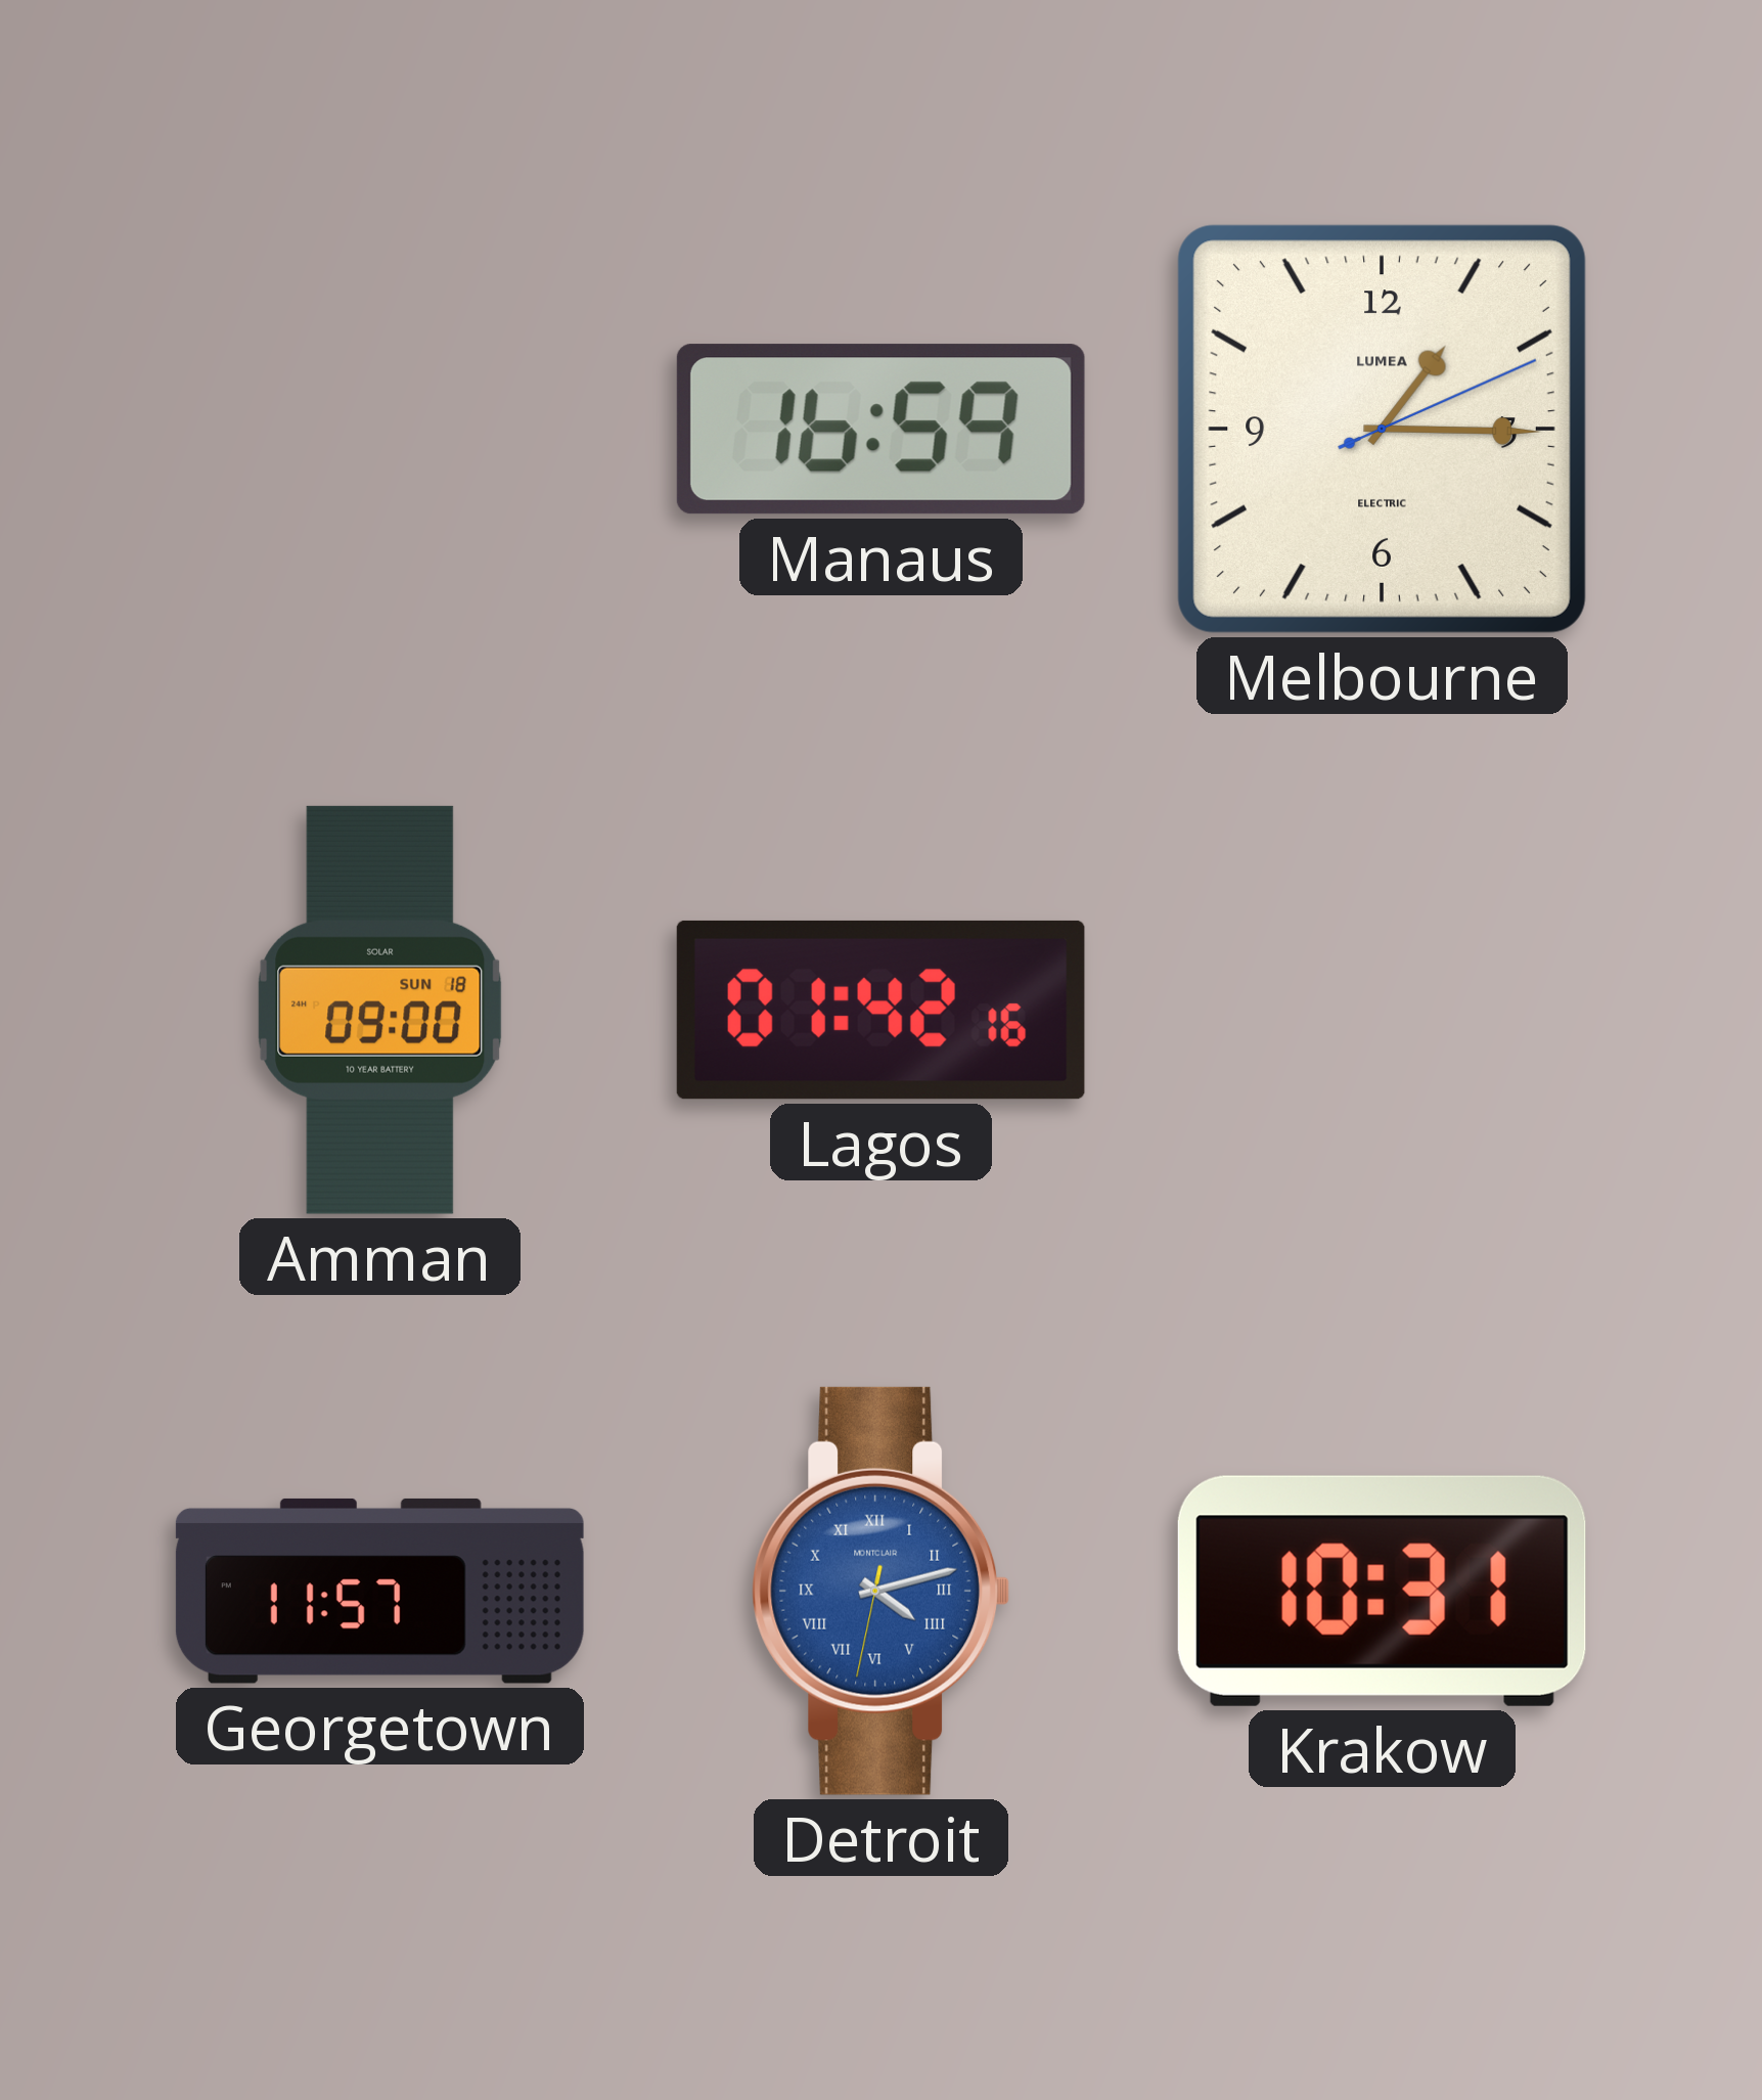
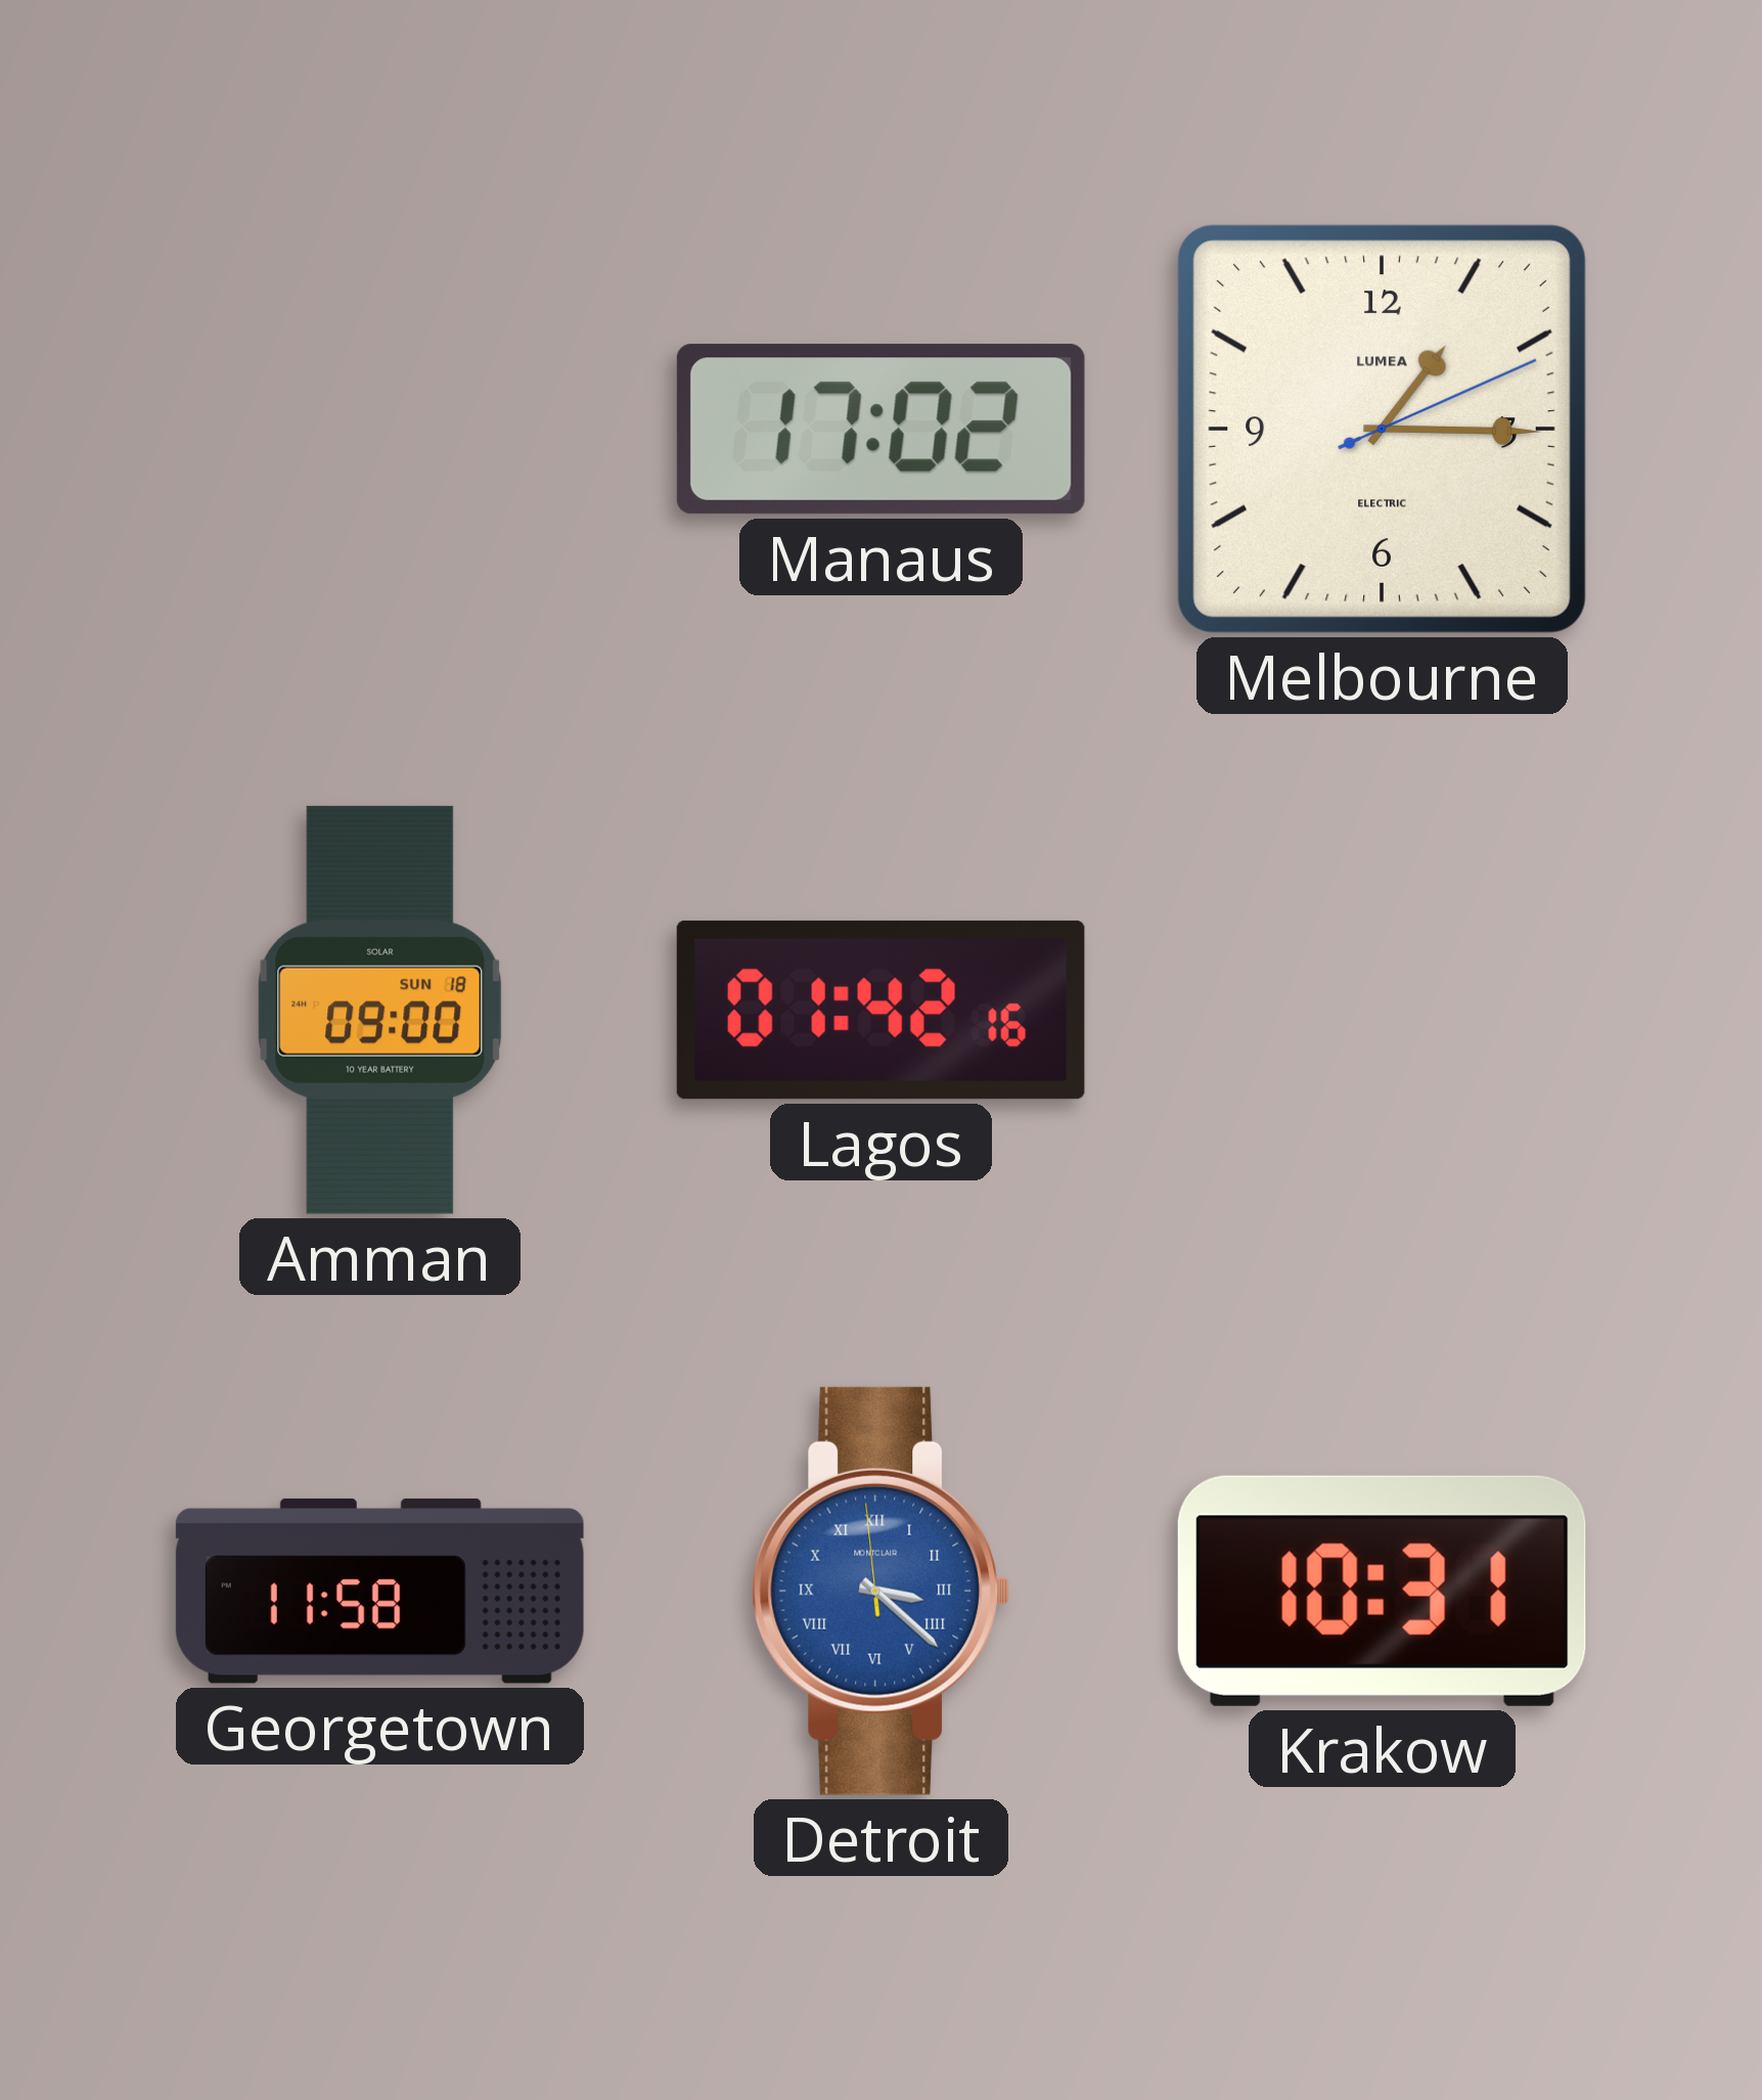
Manaus: 16:59 -> 17:02 (880, 430)
Georgetown: 11:57 -> 11:58 (379, 1591)
Detroit: 4:12 -> 3:21 (882, 1591)
